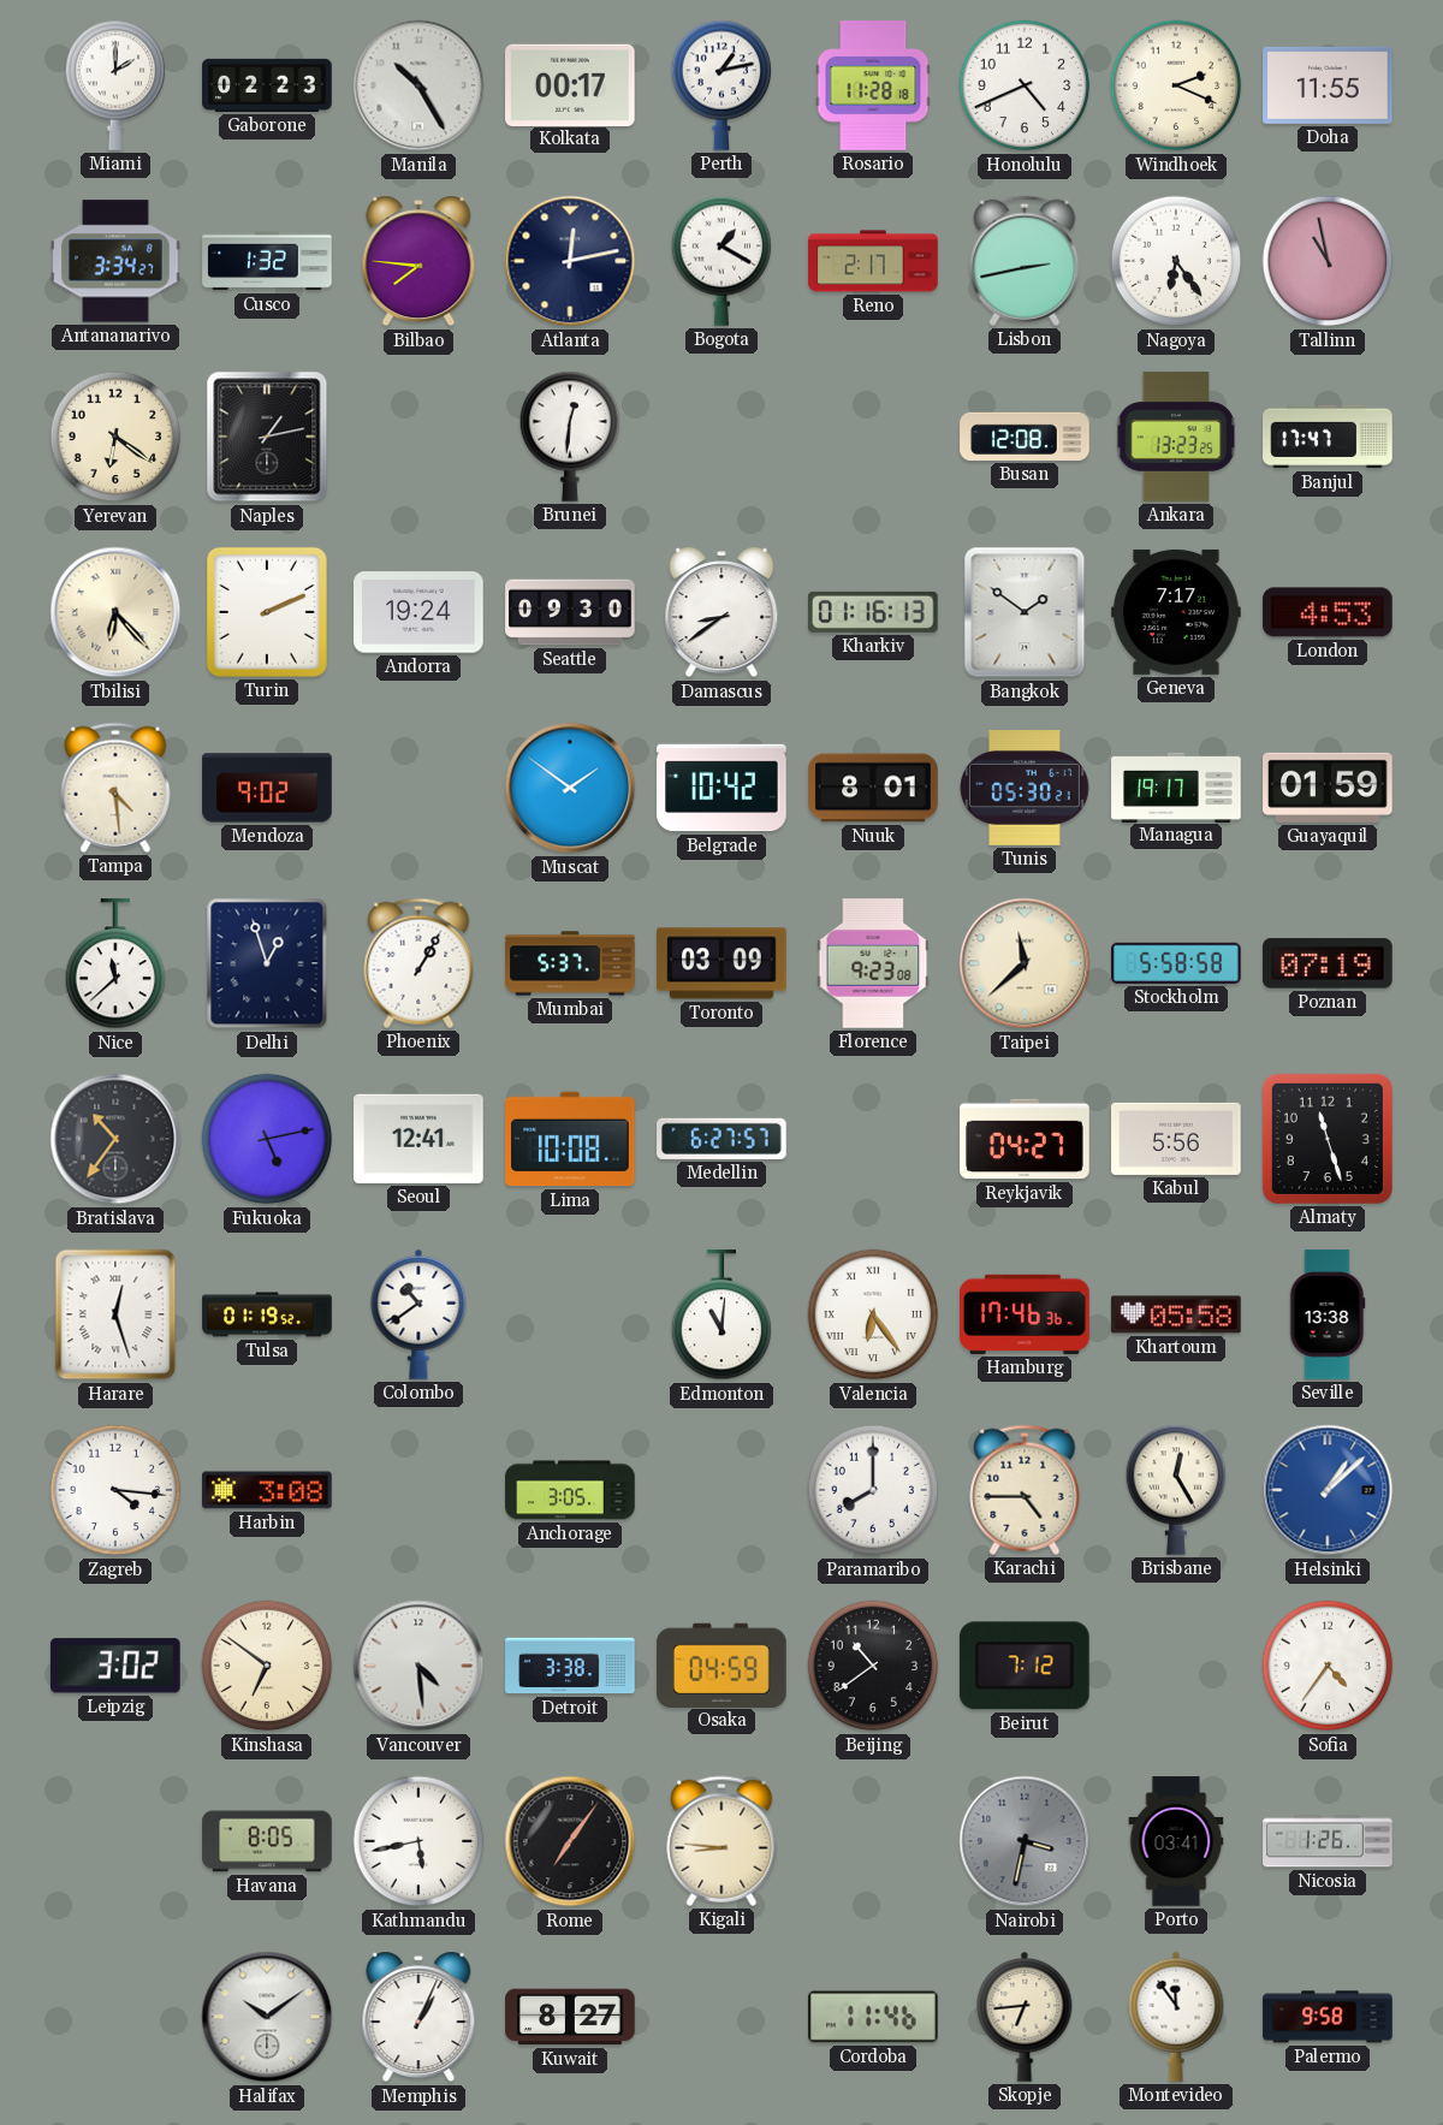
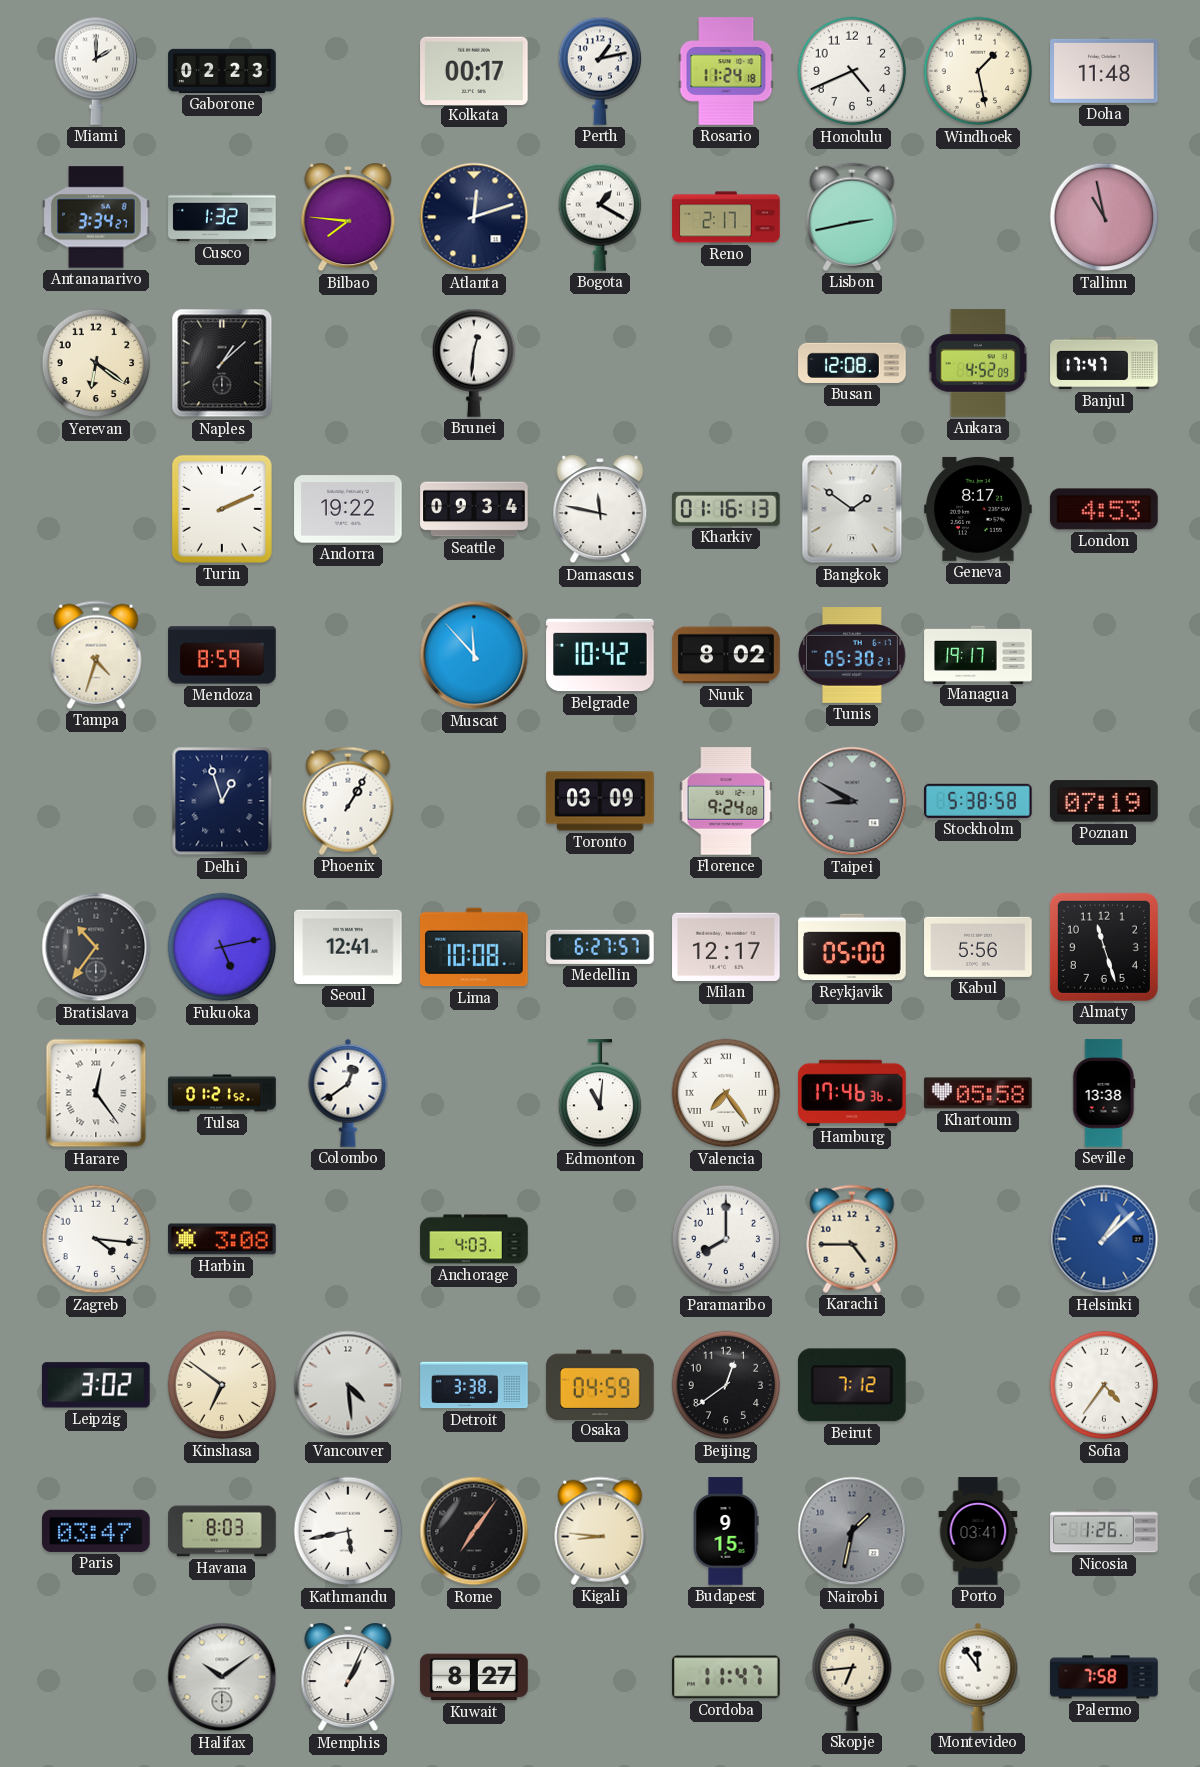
Manila: 10:25 -> none (418, 85)
Rosario: 11:28 -> 11:24 (726, 71)
Windhoek: 2:19 -> 1:28 (978, 71)
Doha: 11:55 -> 11:48 (1104, 71)
Atlanta: 12:13 -> 12:12 (474, 217)
Nagoya: 6:24 -> none (1176, 261)
Naples: 1:13 -> 1:08 (222, 363)
Ankara: 13:23 -> 4:52 (978, 363)
Tbilisi: 6:23 -> none (115, 612)
Andorra: 19:24 -> 19:22 (348, 509)
Seattle: 09:30 -> 09:34 (474, 509)
Damascus: 8:39 -> 11:47 (600, 509)
Geneva: 7:17 -> 8:17 (978, 509)
Tampa: 4:29 -> 4:33 (96, 655)
Mendoza: 9:02 -> 8:59 (222, 655)
Muscat: 1:51 -> 11:53 (474, 655)
Nuuk: 8:01 -> 8:02 (726, 655)
Guayaquil: 01:59 -> none (1328, 788)
Nice: 11:38 -> none (115, 964)
Mumbai: 5:37 -> none (570, 963)
Florence: 9:23 -> 9:24 (726, 801)
Taipei: 11:38 -> 8:50 (852, 801)
Taipei dial: cream -> grey (852, 801)
Stockholm: 5:58 -> 5:38 (978, 801)
Milan: none -> 12:17 (726, 947)
Reykjavik: 04:27 -> 05:00 (852, 947)
Harare: 12:27 -> 12:24 (96, 1093)
Tulsa: 01:19 -> 01:21 (222, 1093)
Colombo: 10:39 -> 12:39 (348, 1093)
Valencia: 6:24 -> 7:24 (726, 1093)
Anchorage: 3:05 -> 4:03 (474, 1239)
Brisbane: 12:25 -> none (1176, 1490)
Beijing: 10:39 -> 12:39 (726, 1385)
Paris: none -> 03:47 (97, 1531)
Havana: 8:05 -> 8:03 (222, 1531)
Budapest: none -> 9:15 (726, 1531)
Nairobi: 3:32 -> 1:32 (852, 1531)
Cordoba: 11:46 -> 11:47 (726, 1677)
Palermo: 9:58 -> 7:58 (1104, 1677)
